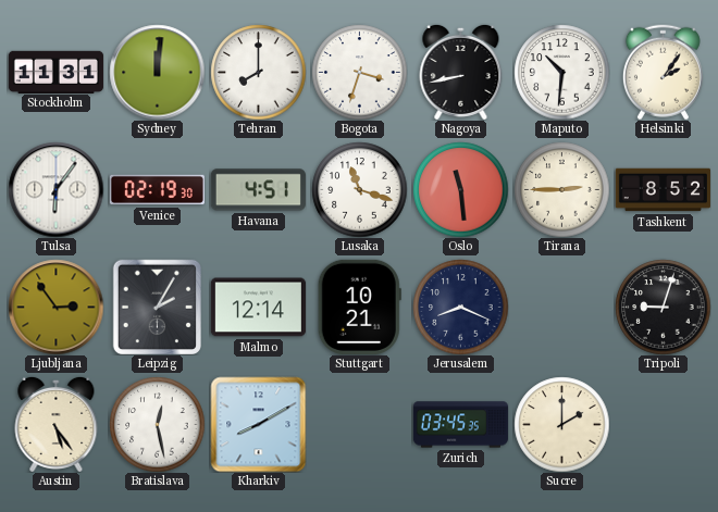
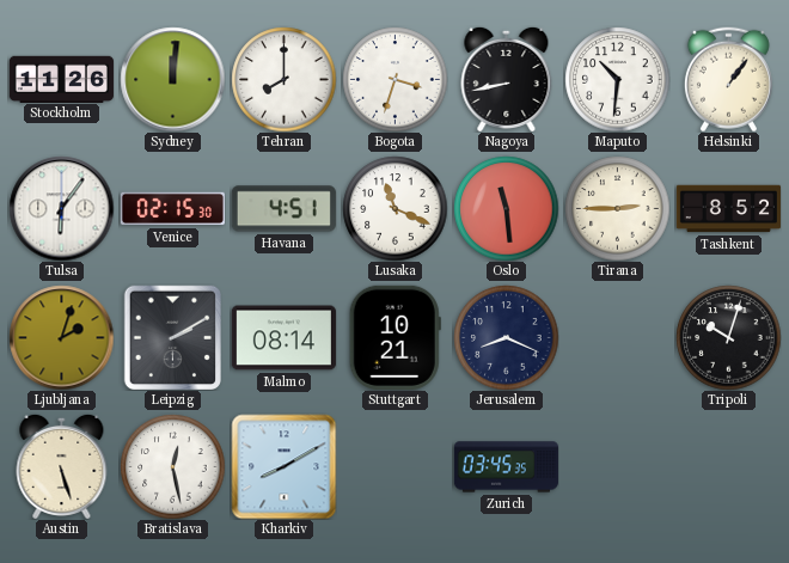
Stockholm: 11:31 -> 11:26 (61, 79)
Helsinki: 2:06 -> 1:06 (728, 79)
Venice: 02:19 -> 02:15 (172, 209)
Lusaka: 11:18 -> 11:19 (395, 208)
Ljubljana: 2:54 -> 2:03 (61, 337)
Leipzig: 2:05 -> 2:10 (172, 337)
Malmo: 12:14 -> 08:14 (283, 338)
Tripoli: 9:03 -> 10:03 (728, 337)
Austin: 5:24 -> 5:27 (62, 466)
Sucre: 2:00 -> none (561, 424)
